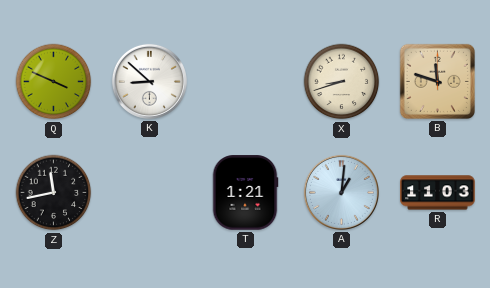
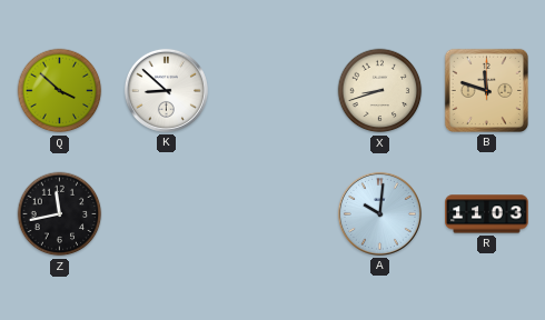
Q: 3:49 -> 3:52 (60, 91)
T: 1:21 -> none (245, 193)
A: 1:01 -> 10:01 (379, 213)
